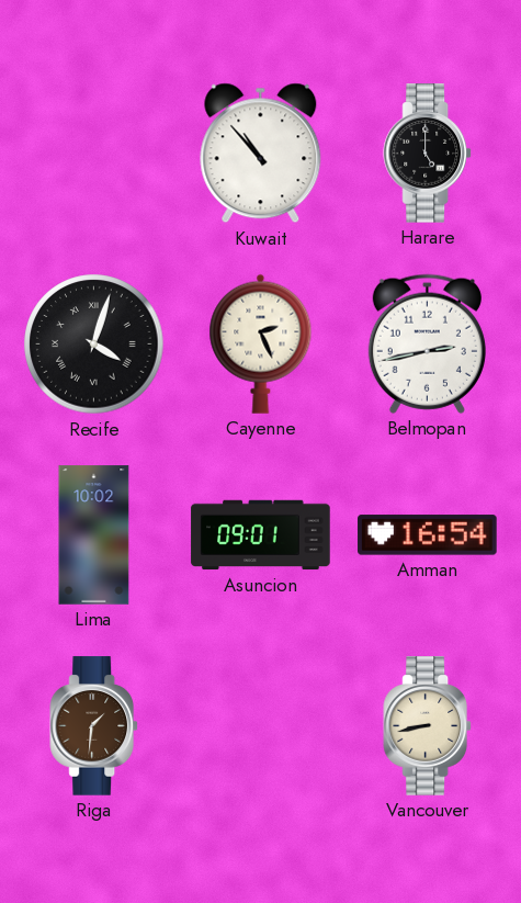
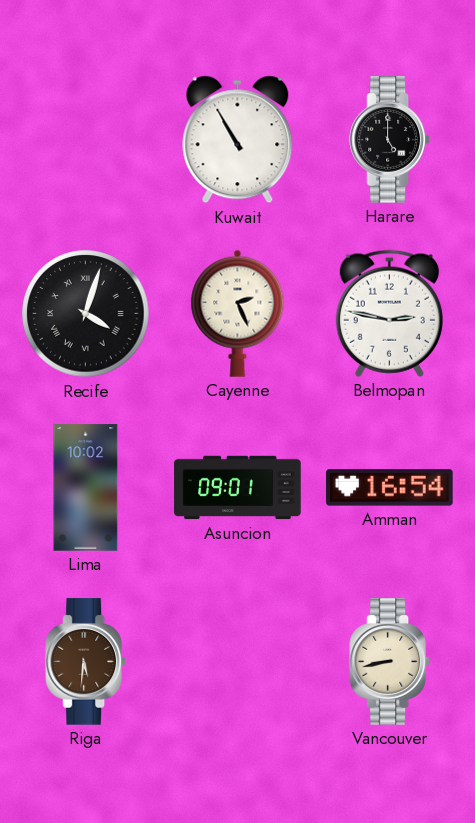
Kuwait: 10:53 -> 10:55 (238, 140)
Belmopan: 2:43 -> 2:47 (389, 313)
Riga: 1:31 -> 5:31 (86, 662)
